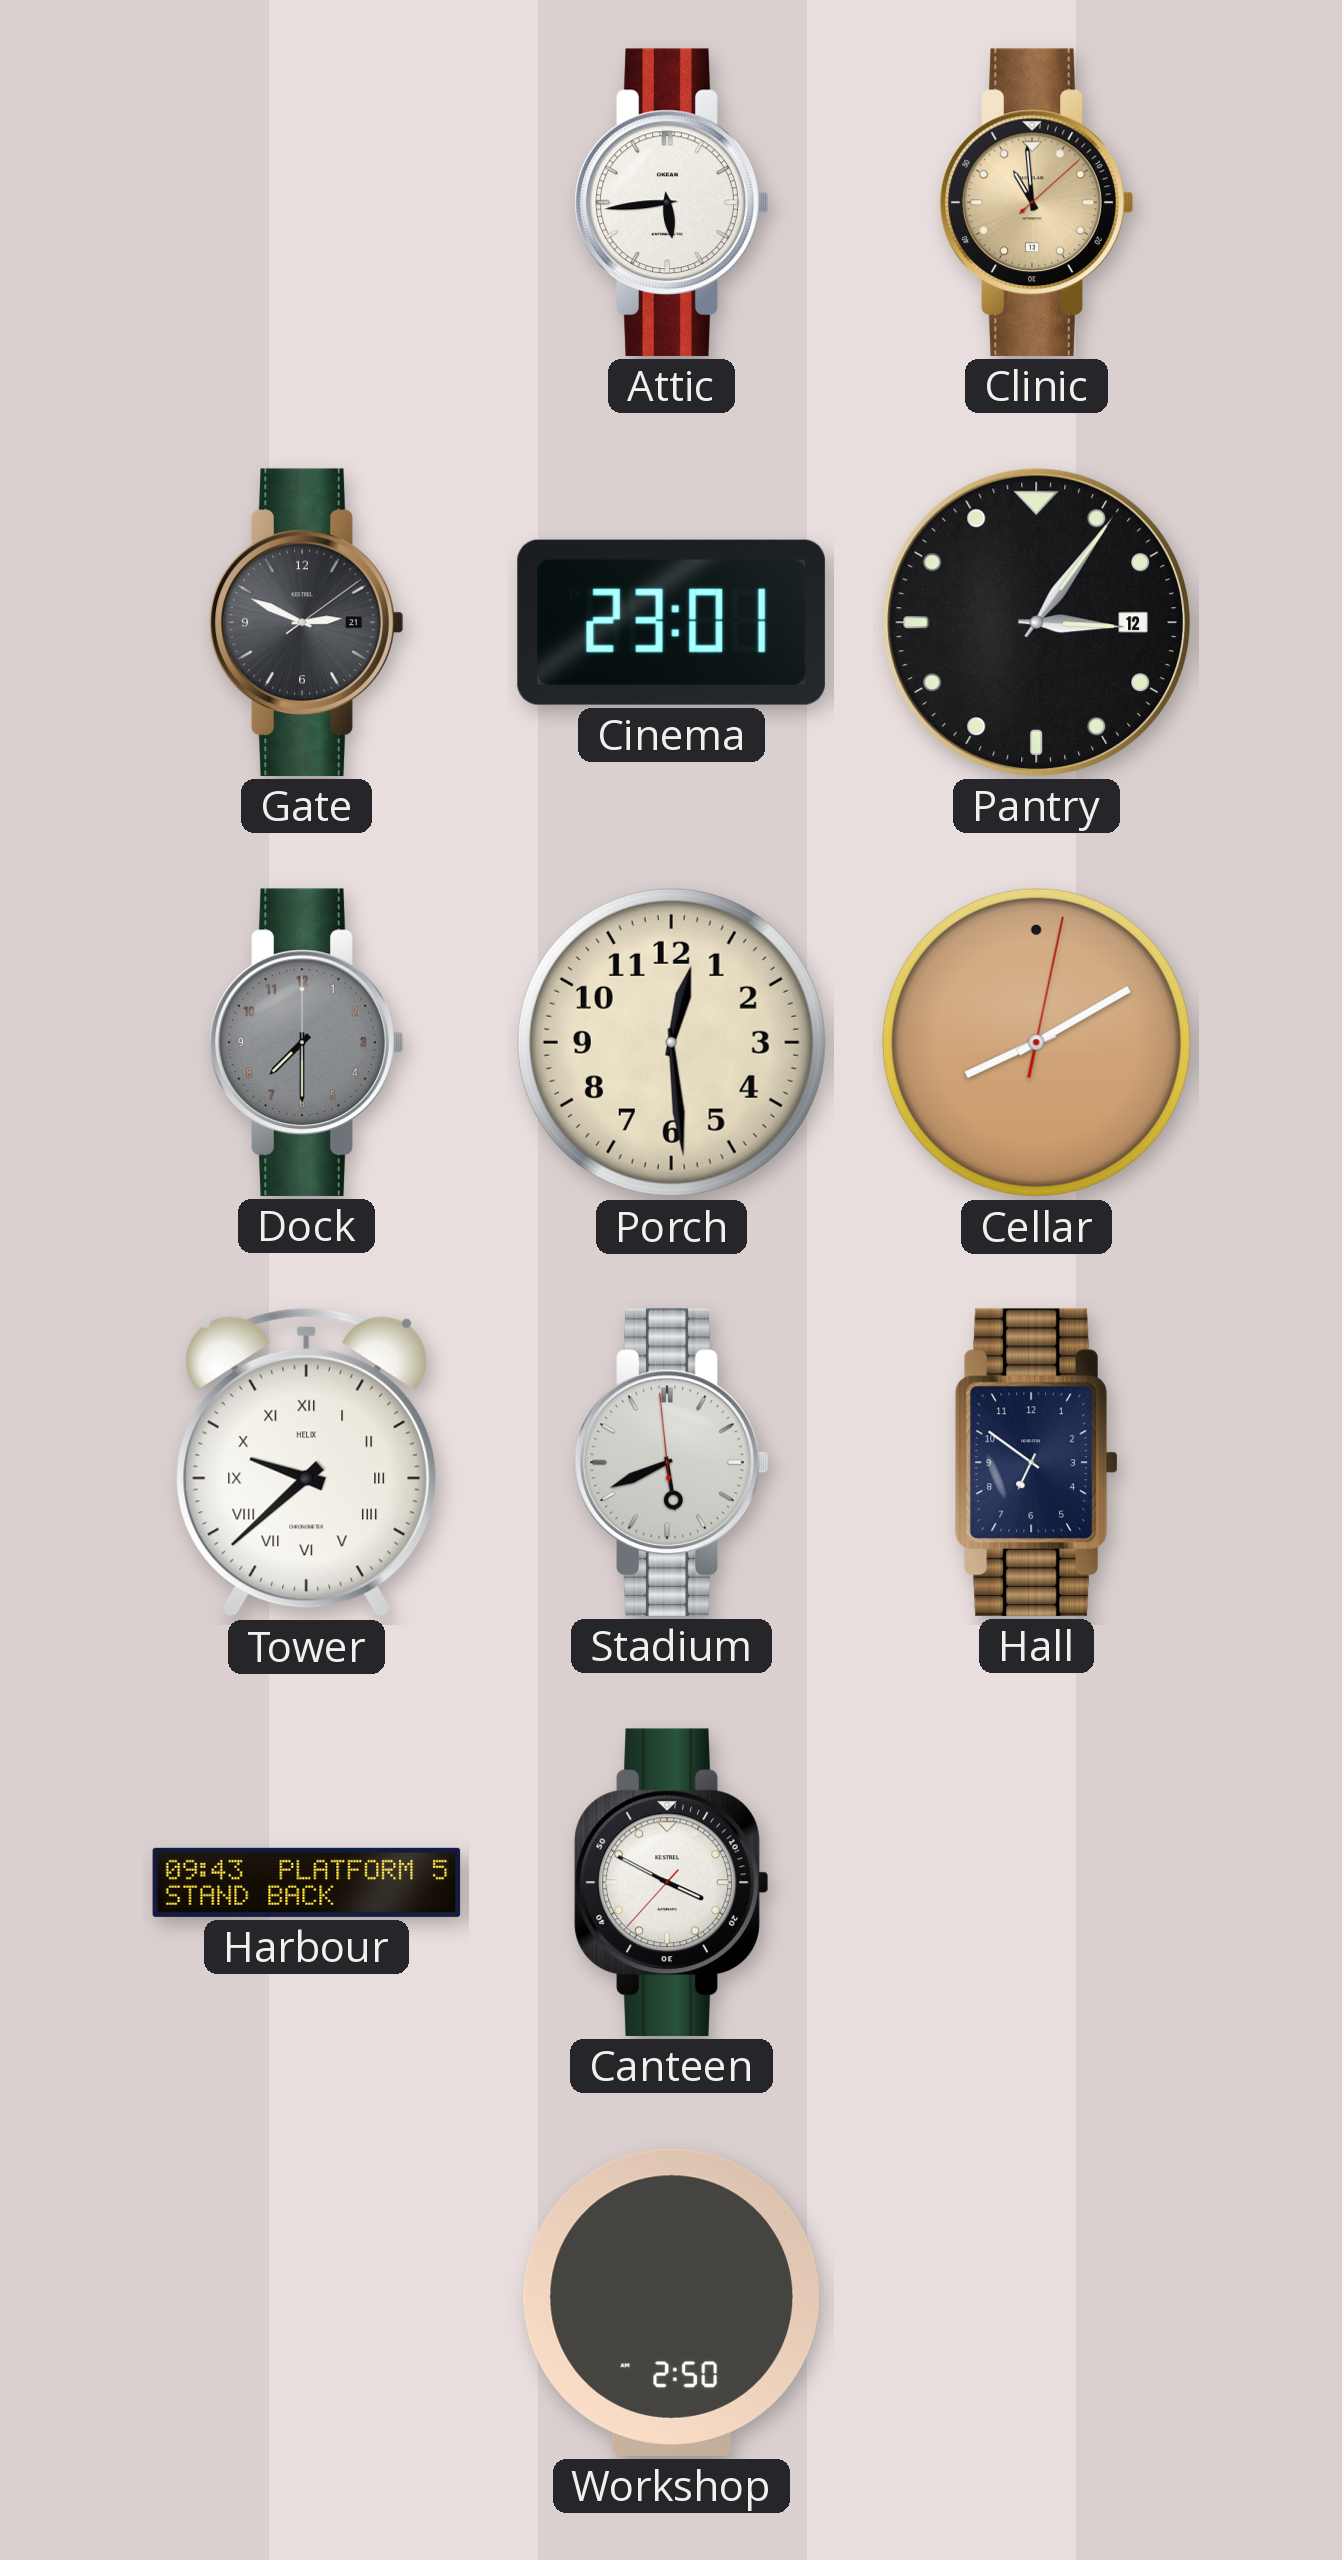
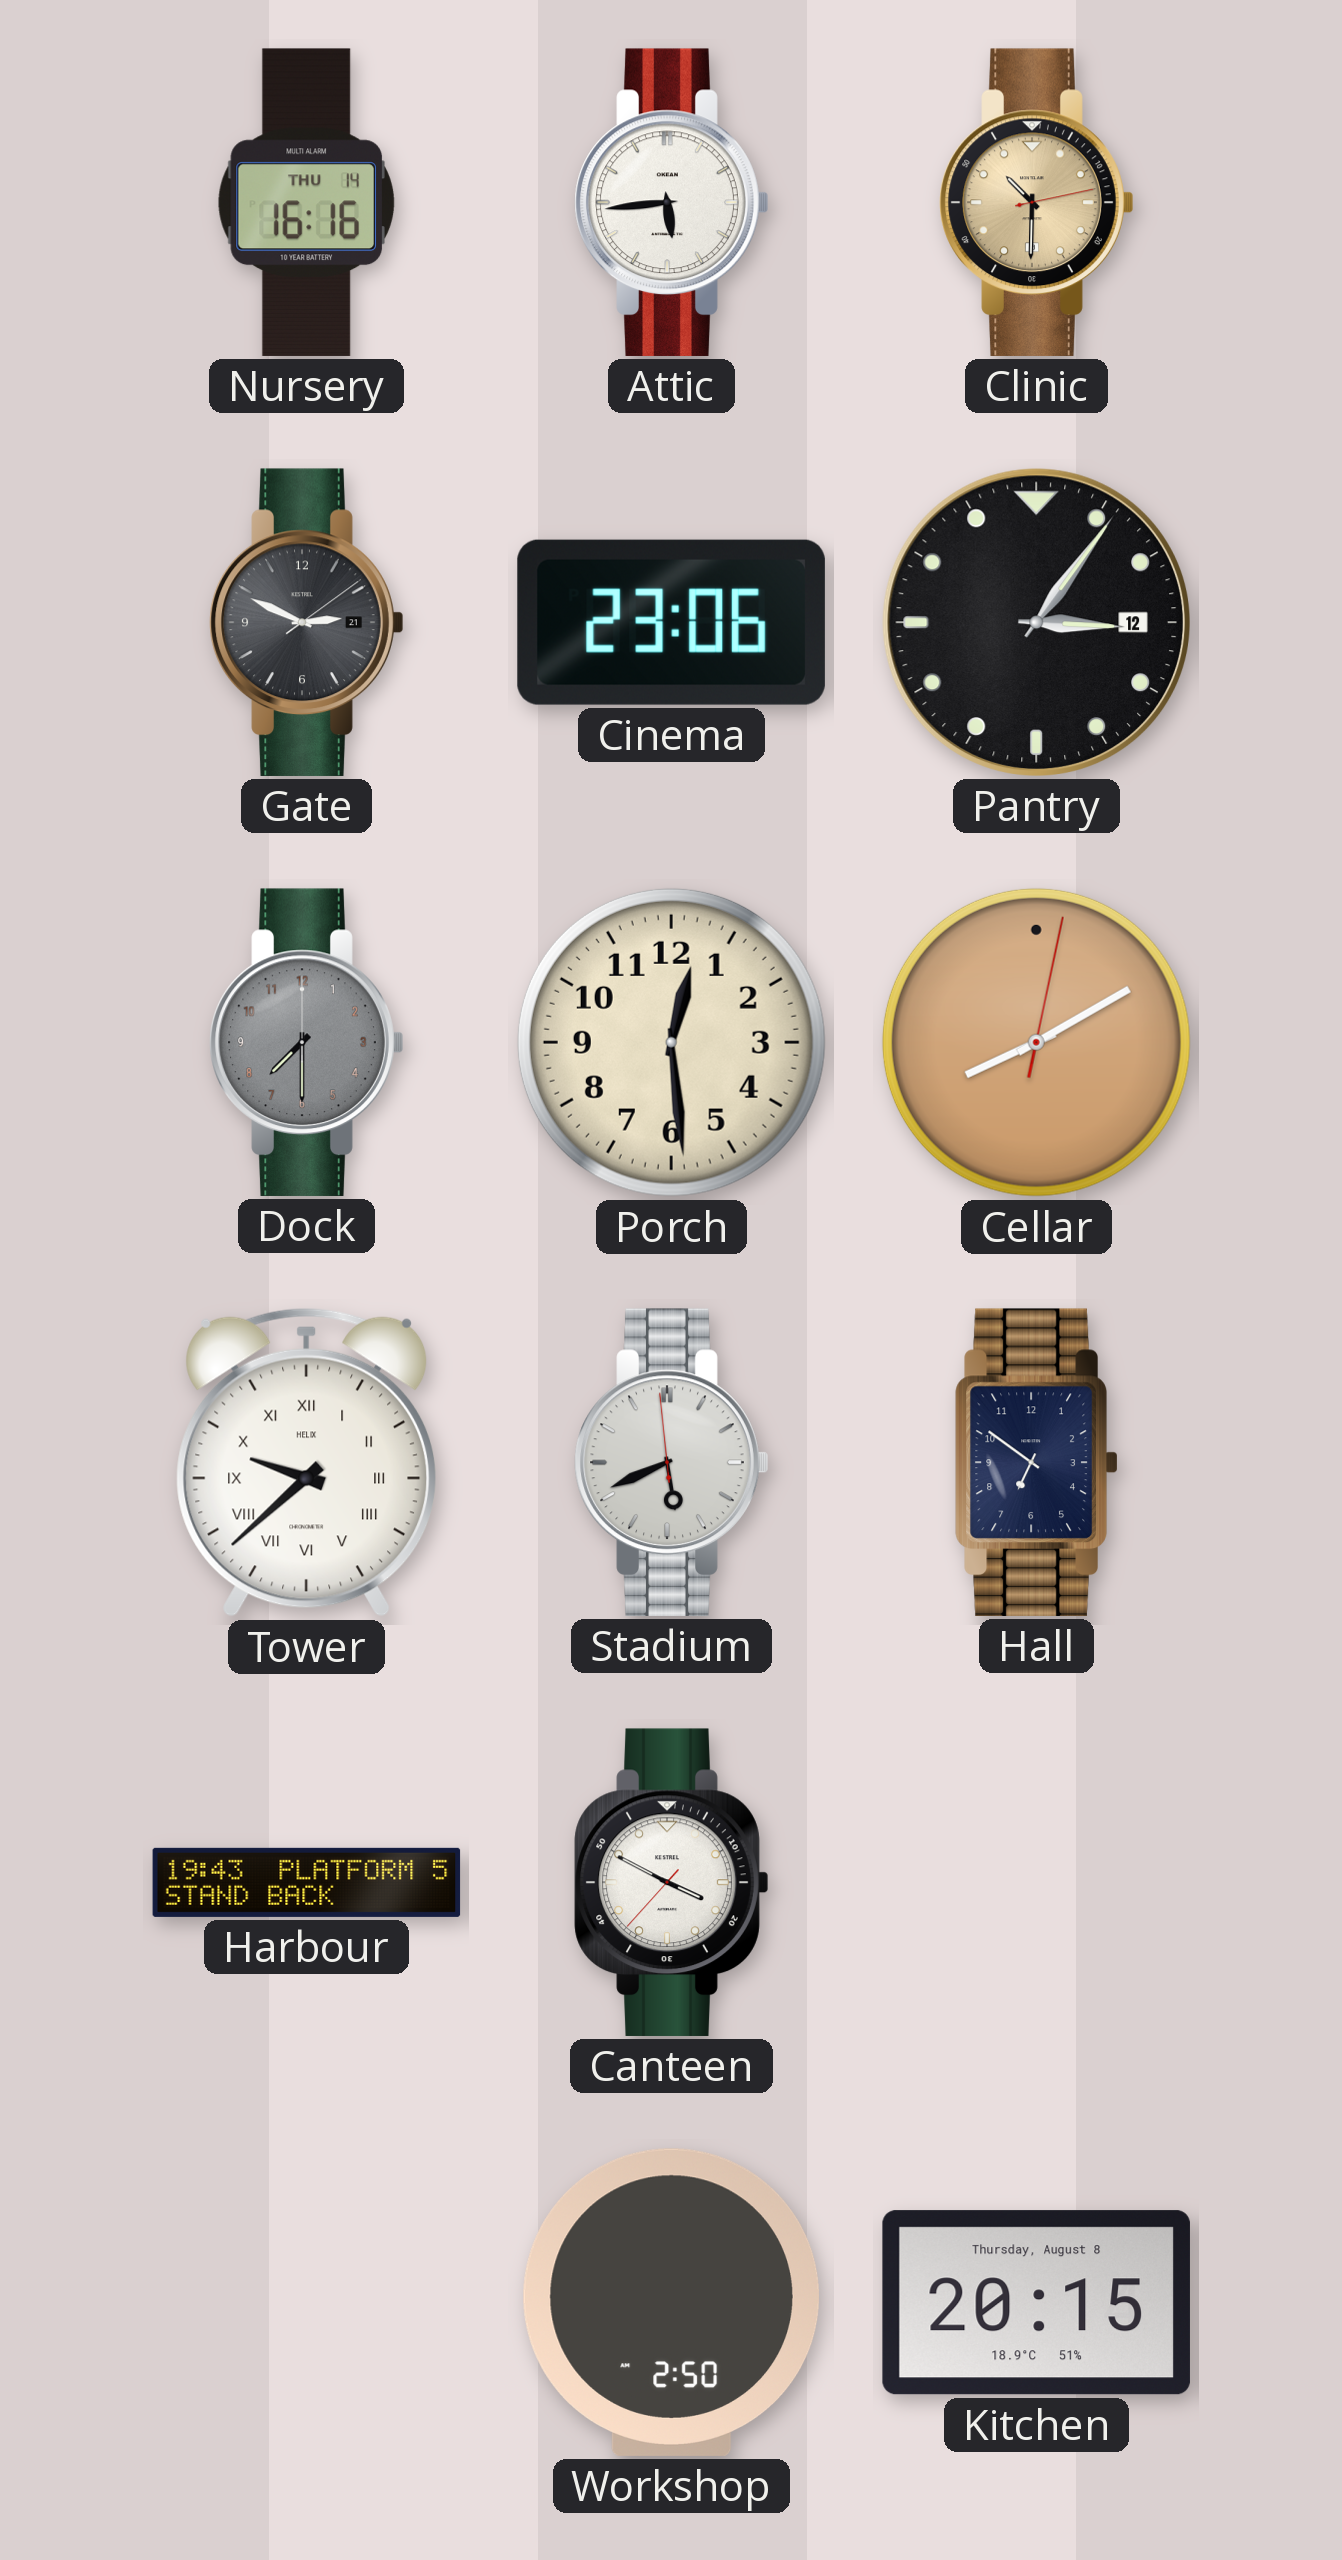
Nursery: none -> 16:16 (306, 202)
Clinic: 10:59 -> 10:30 (1037, 202)
Cinema: 23:01 -> 23:06 (671, 622)
Harbour: 09:43 -> 19:43 (307, 1882)
Kitchen: none -> 20:15 (1036, 2303)
